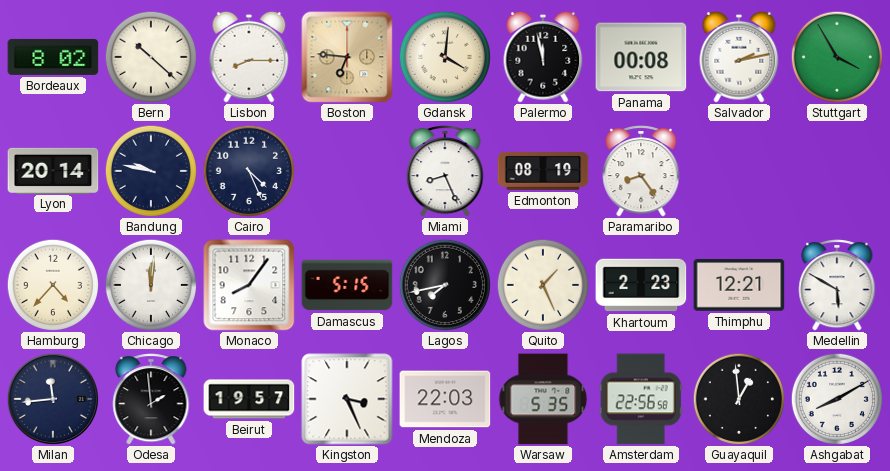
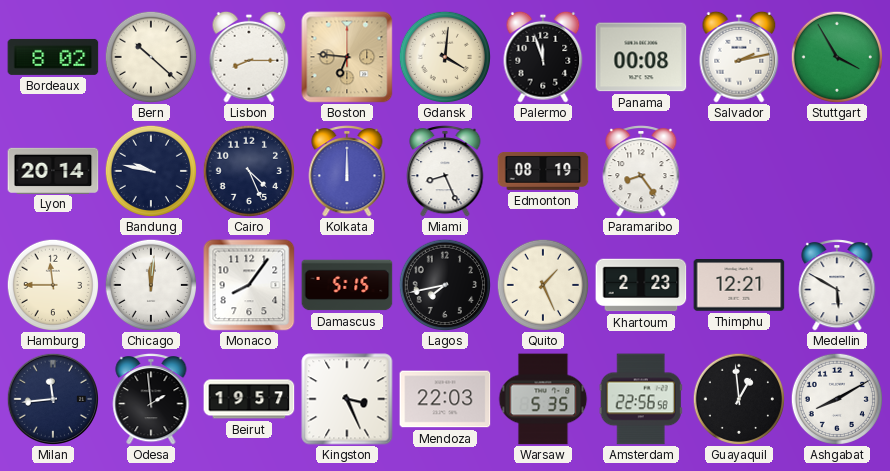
Palermo: 11:58 -> 11:57 (543, 57)
Kolkata: none -> 12:00 (347, 172)
Hamburg: 4:37 -> 11:45 (52, 284)
